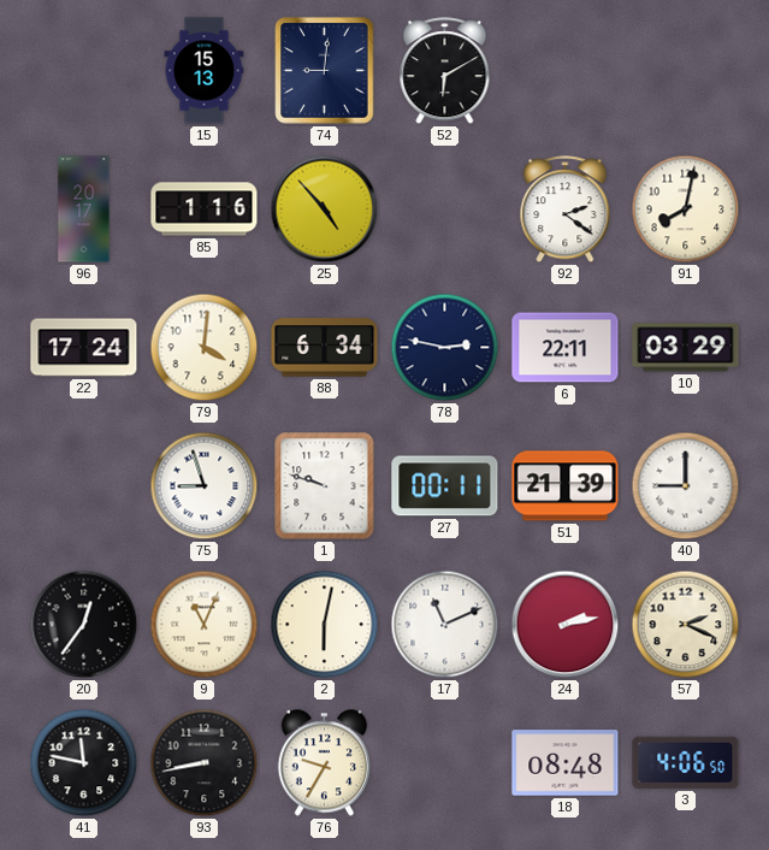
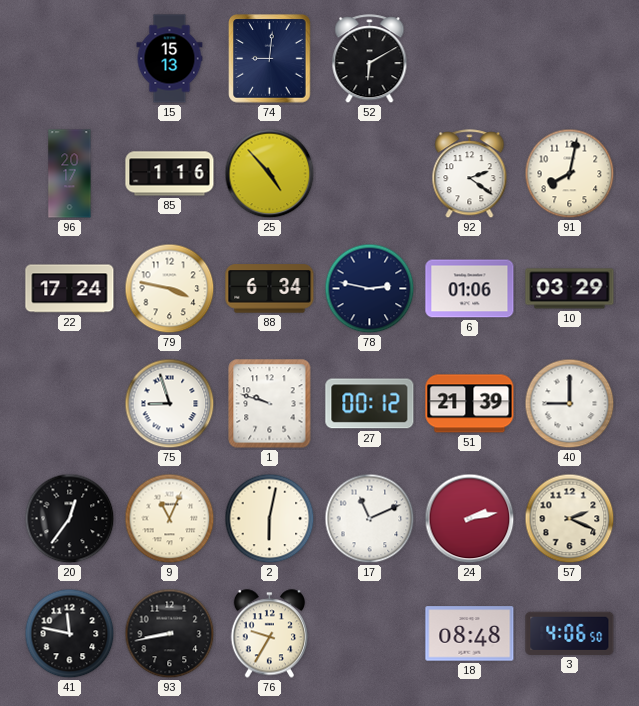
79: 4:01 -> 3:47 (170, 289)
6: 22:11 -> 01:06 (470, 289)
27: 00:11 -> 00:12 (370, 404)
